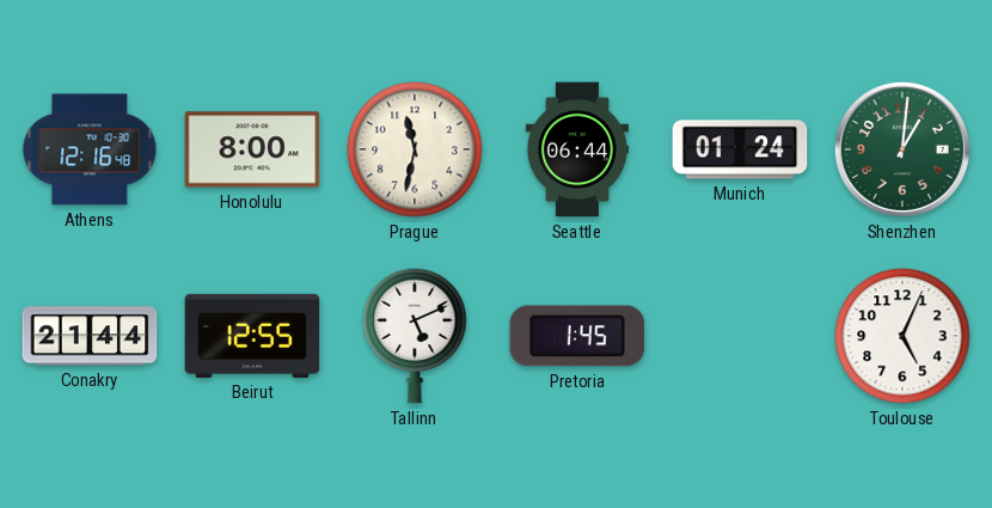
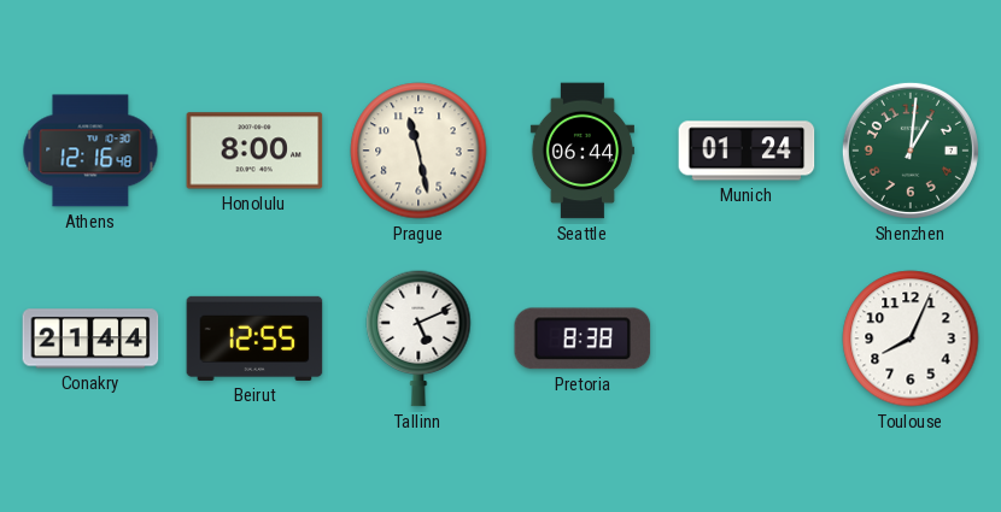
Prague: 11:32 -> 11:28 (418, 151)
Pretoria: 1:45 -> 8:38 (583, 339)
Toulouse: 5:04 -> 8:04 (911, 339)
